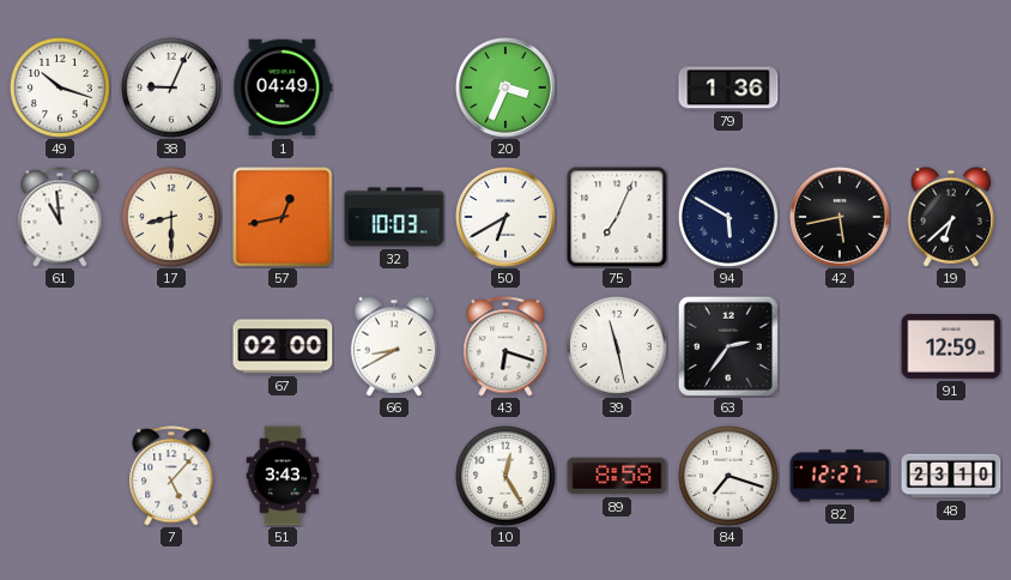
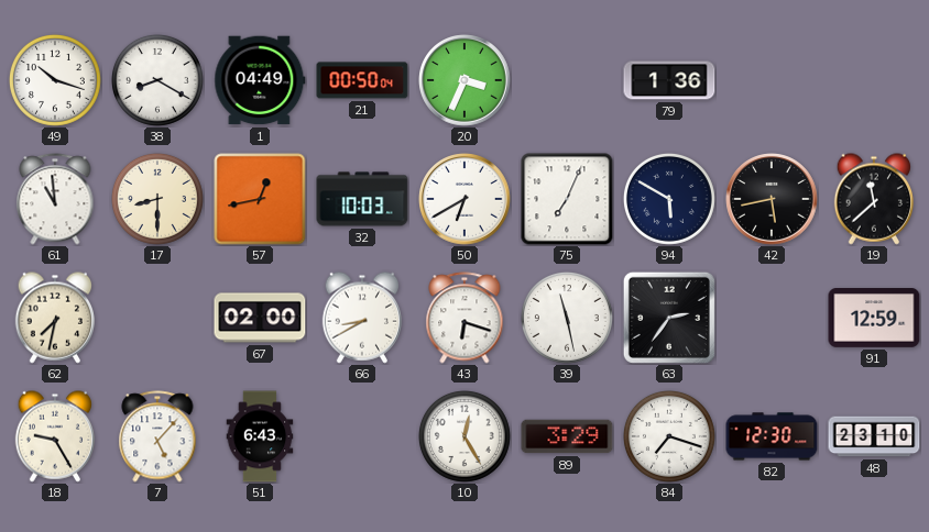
38: 9:04 -> 8:20 (157, 80)
21: none -> 00:50 (362, 80)
19: 6:38 -> 11:38 (874, 199)
62: none -> 7:32 (55, 318)
18: none -> 9:25 (55, 436)
51: 3:43 -> 6:43 (260, 436)
89: 8:58 -> 3:29 (567, 436)
82: 12:27 -> 12:30 (772, 436)
